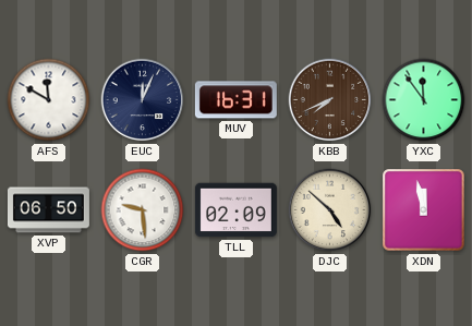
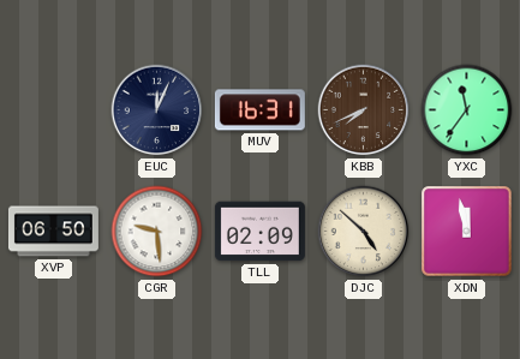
AFS: 11:50 -> none (49, 100)
YXC: 11:54 -> 11:36 (467, 110)
